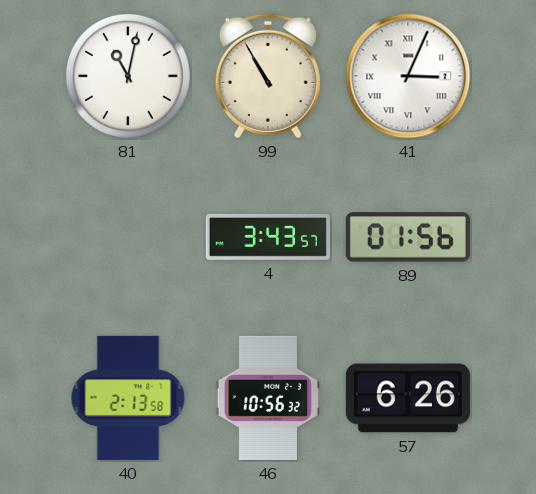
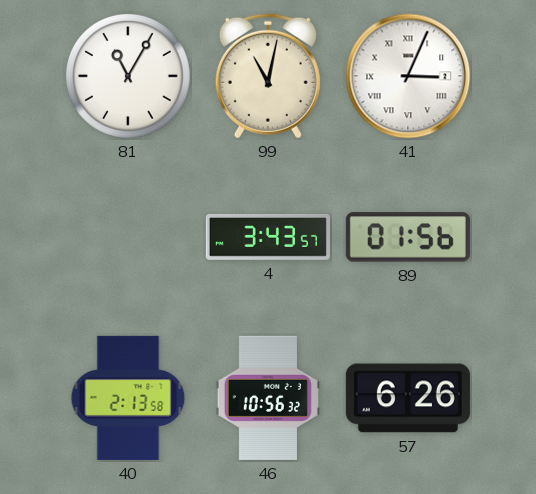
81: 11:02 -> 11:05 (128, 76)
99: 10:55 -> 11:02 (268, 76)
